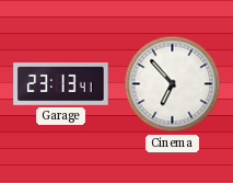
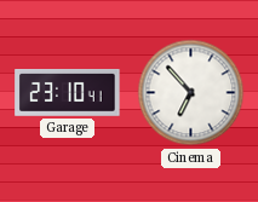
Garage: 23:13 -> 23:10 (68, 93)
